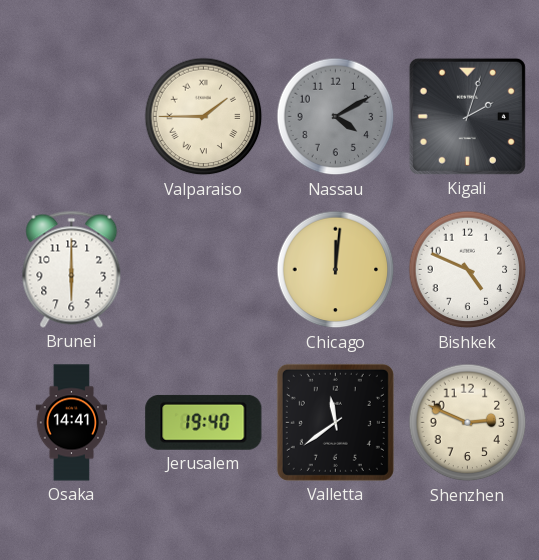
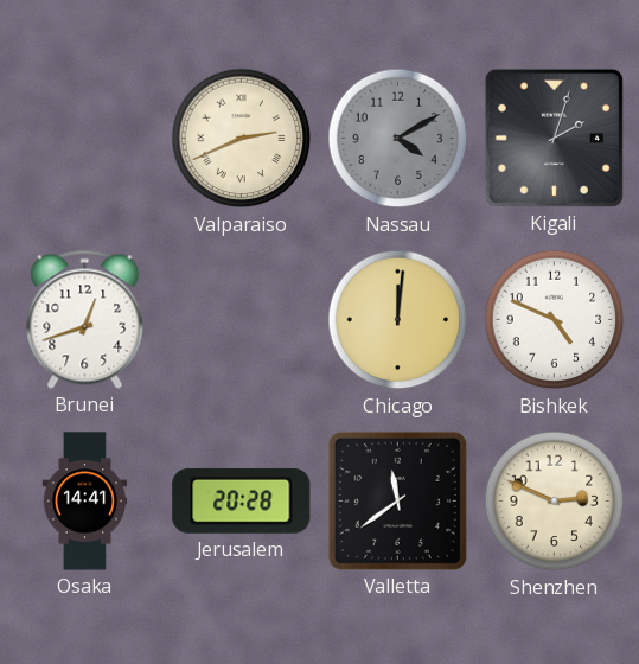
Valparaiso: 1:45 -> 2:41 (242, 139)
Brunei: 6:00 -> 12:42 (85, 319)
Jerusalem: 19:40 -> 20:28 (242, 500)
